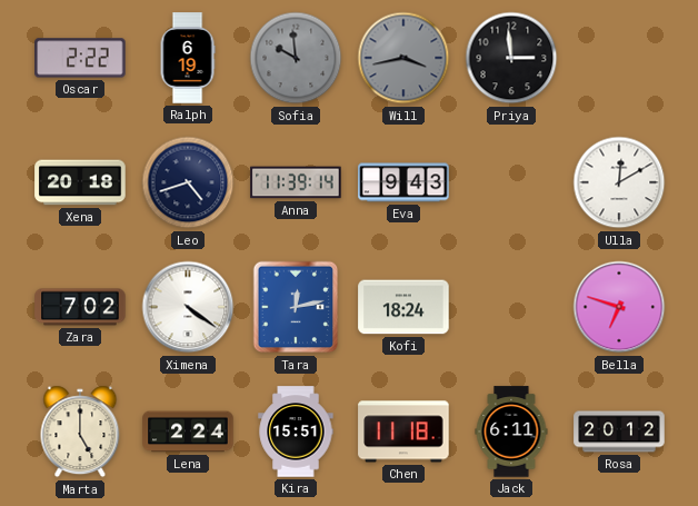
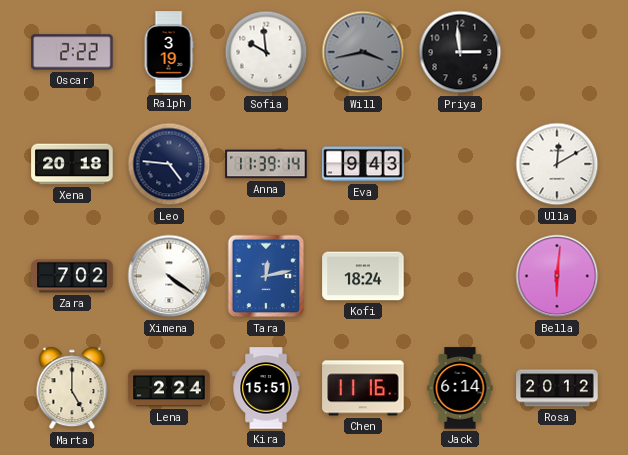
Ralph: 6:19 -> 3:19 (169, 52)
Sofia dial: grey -> white (266, 52)
Leo: 4:42 -> 4:46 (169, 164)
Bella: 6:48 -> 6:01 (557, 276)
Chen: 11:18 -> 11:16 (363, 388)
Jack: 6:11 -> 6:14 (460, 388)
